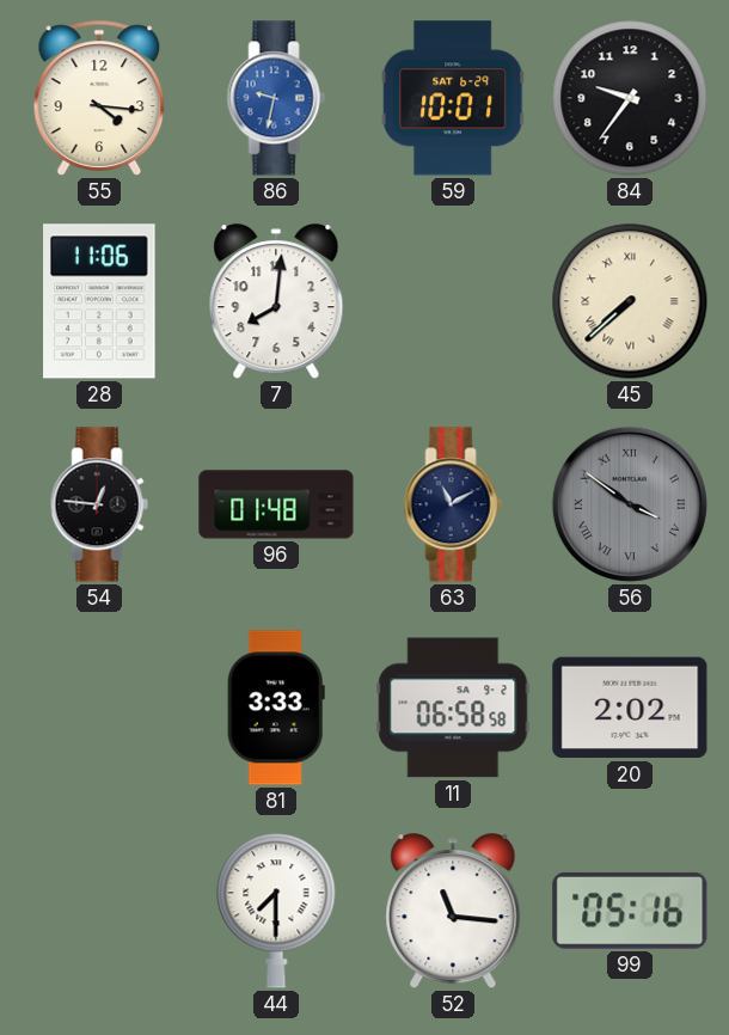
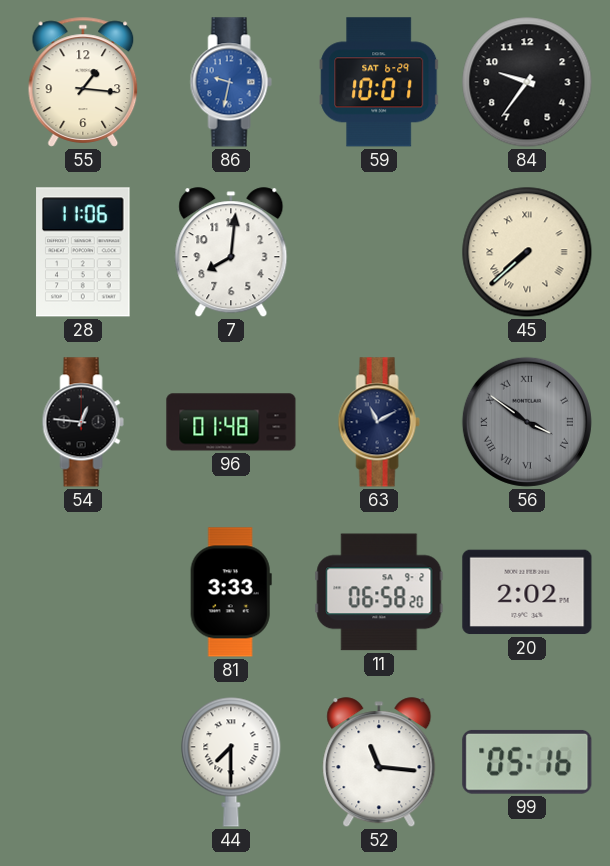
55: 4:16 -> 1:16 (83, 82)
11: 06:58:58 -> 06:58:20 (379, 592)
